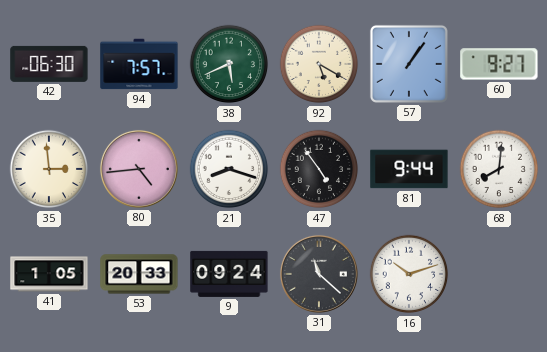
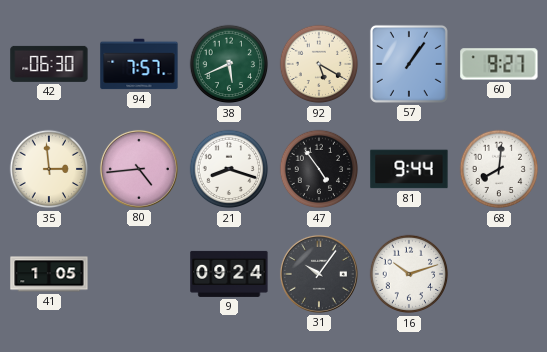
53: 20:33 -> none (139, 274)
31: 11:22 -> 10:06 (319, 274)
